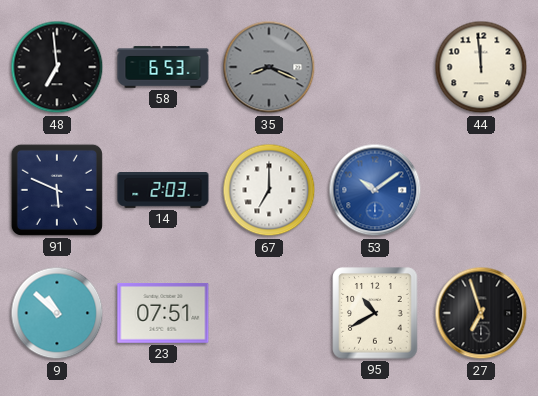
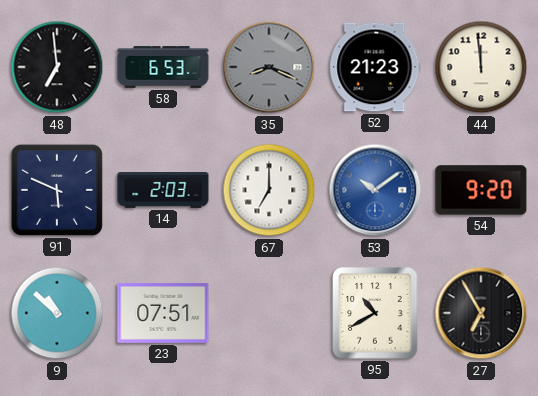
52: none -> 21:23 (375, 67)
54: none -> 9:20 (481, 190)
27: 6:57 -> 6:55 (481, 313)
